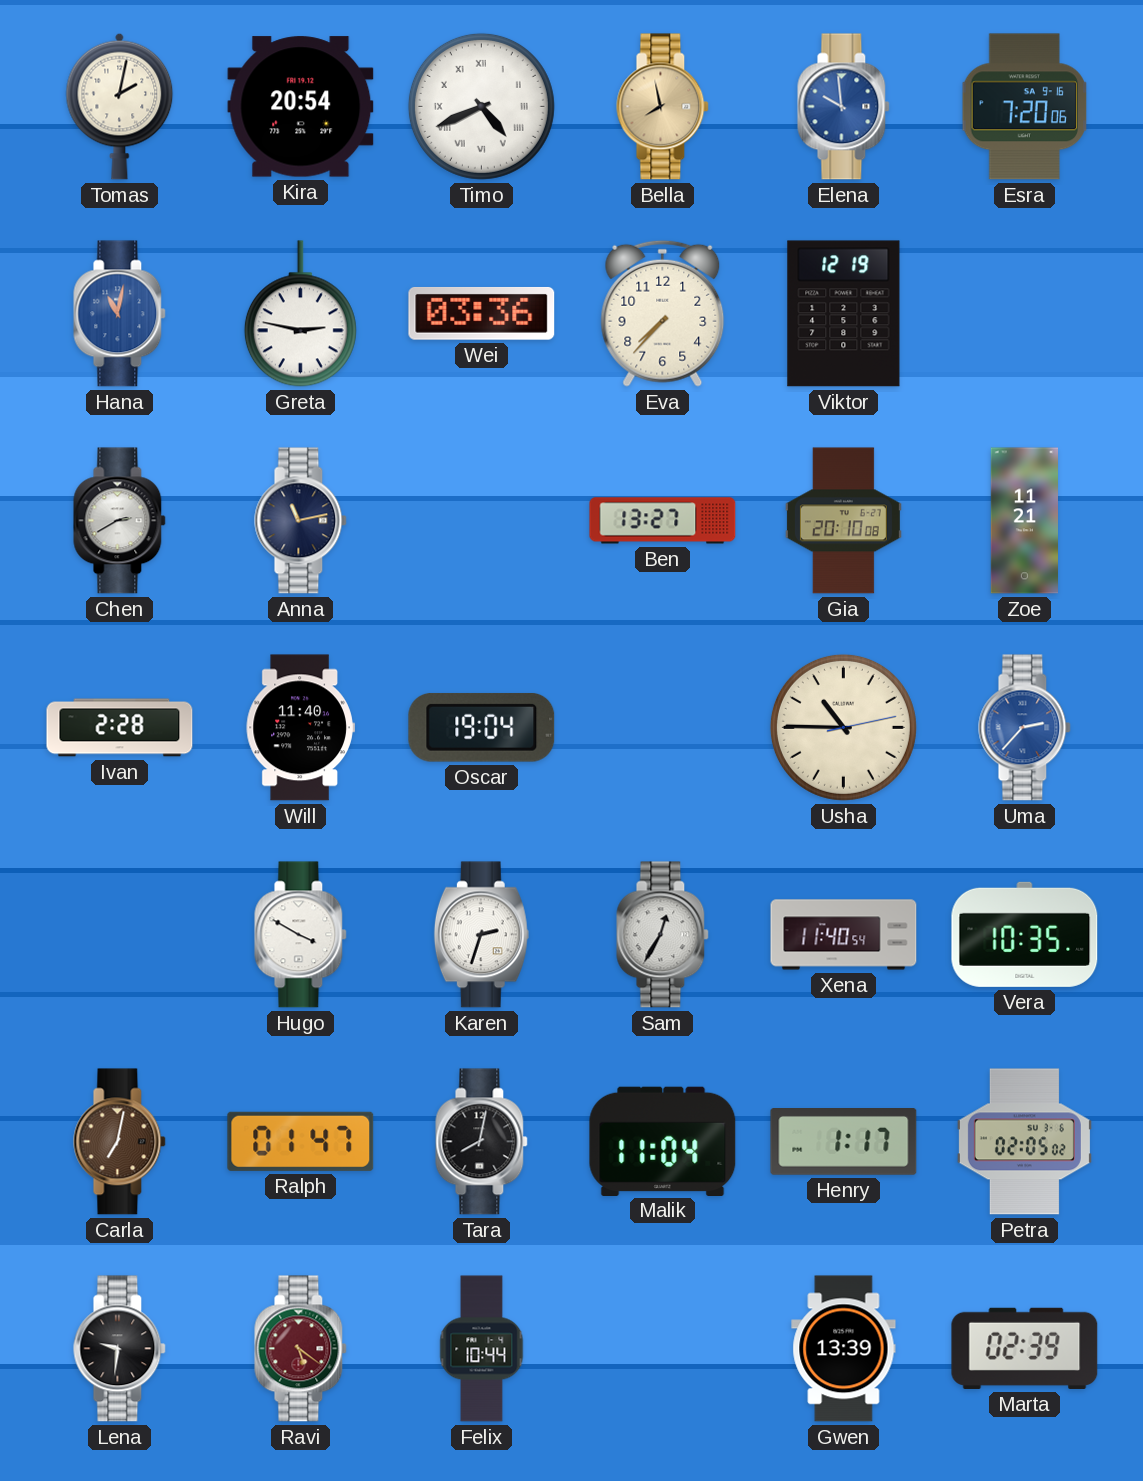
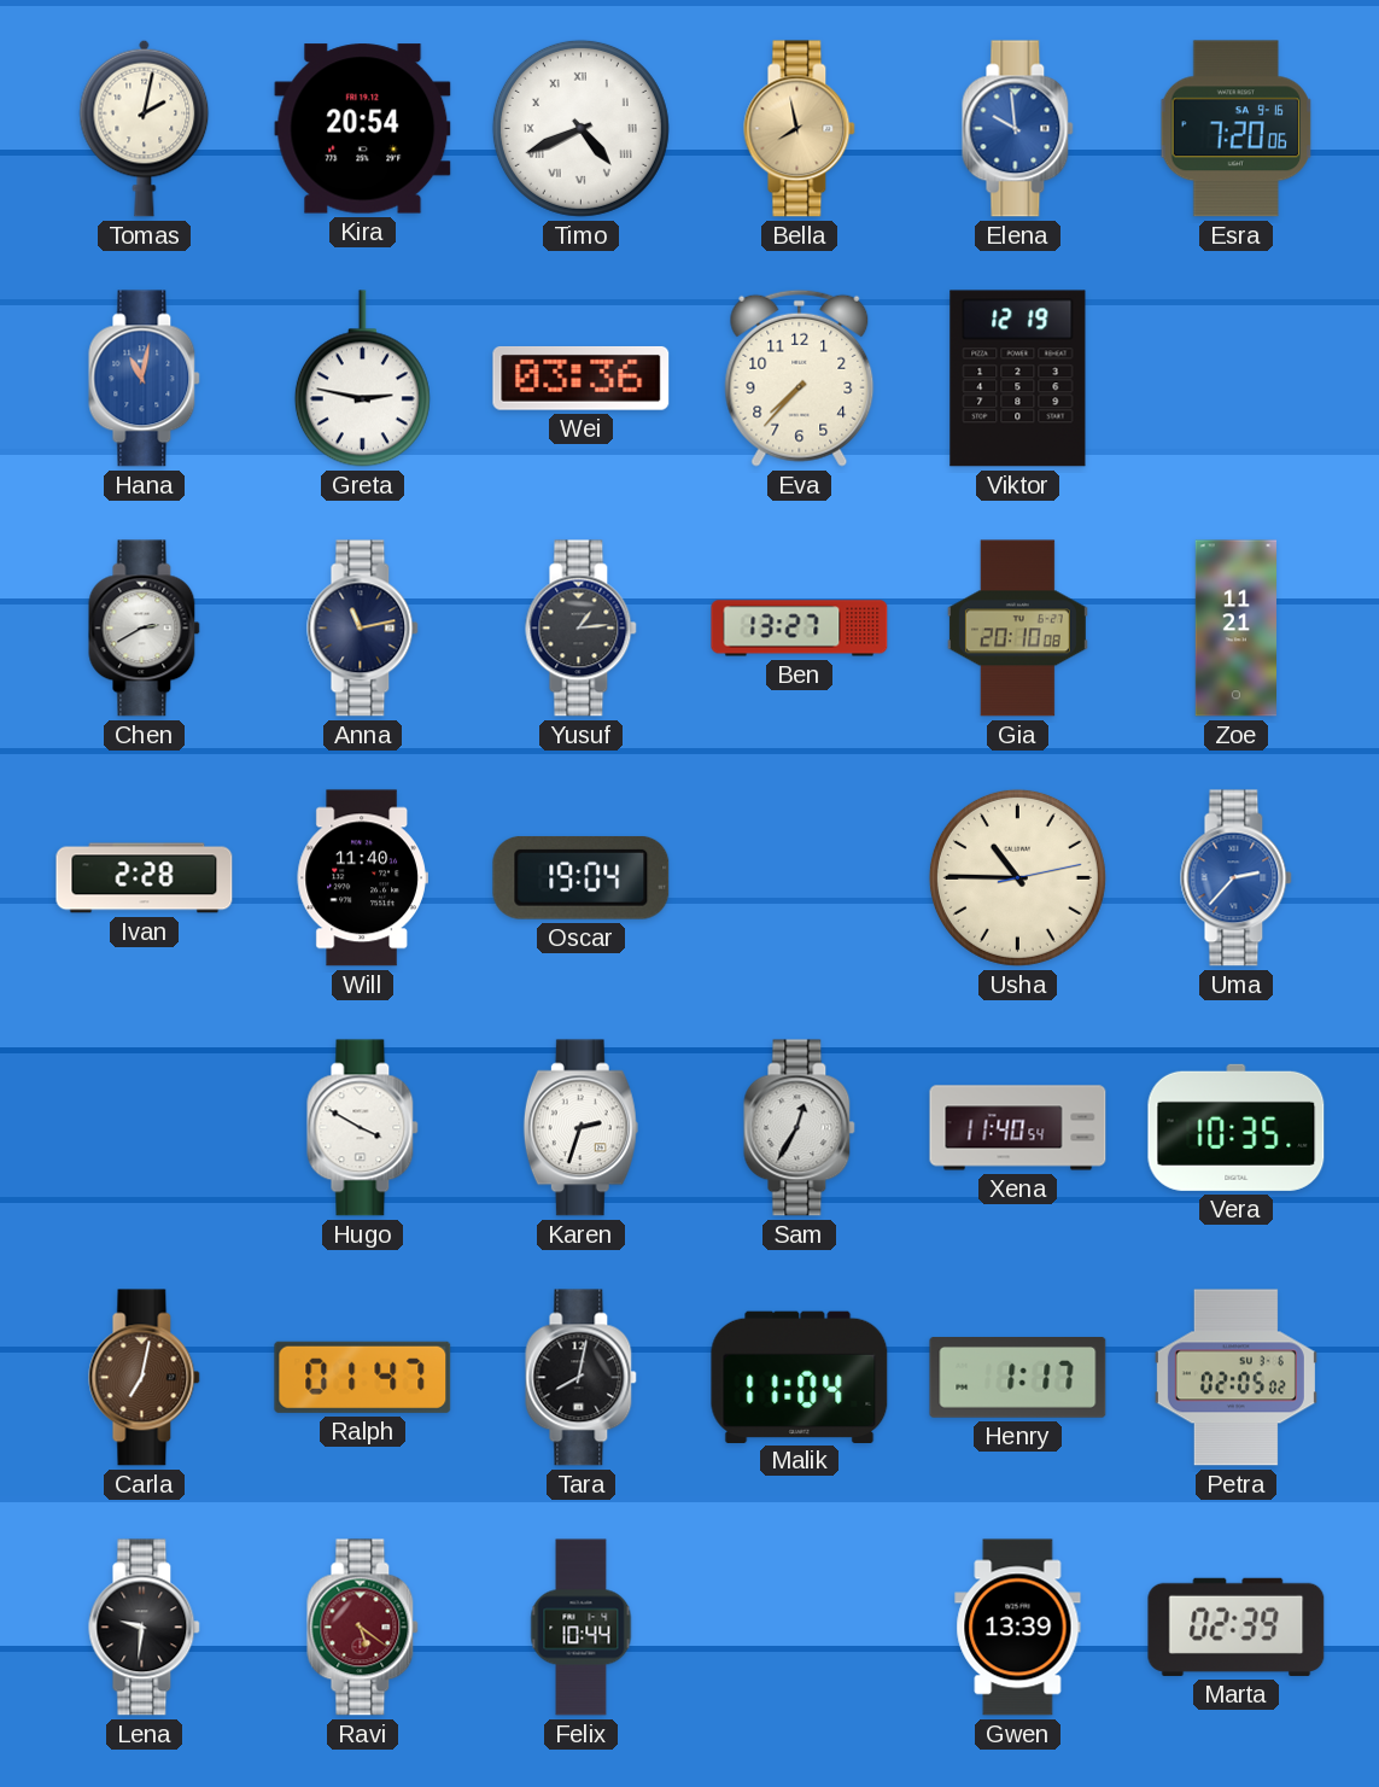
Yusuf: none -> 1:14 (582, 629)
